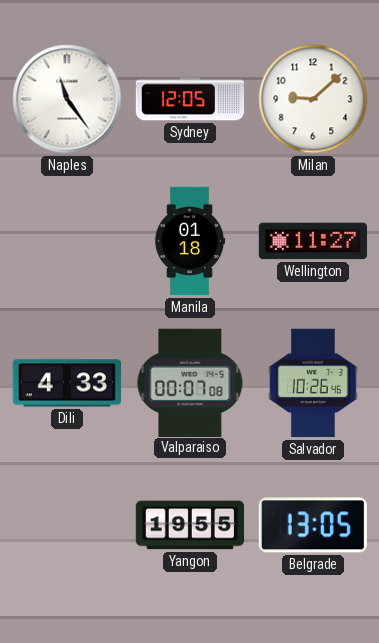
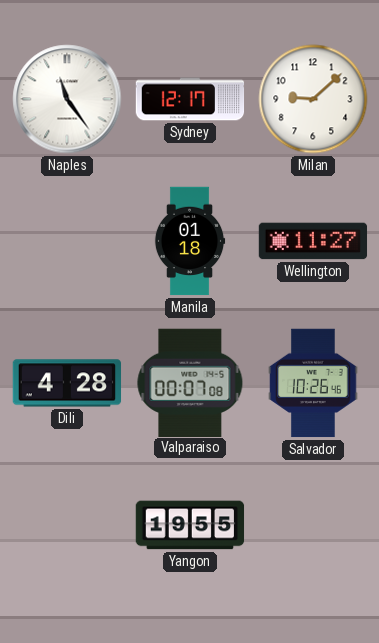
Sydney: 12:05 -> 12:17 (190, 99)
Dili: 4:33 -> 4:28 (67, 383)
Belgrade: 13:05 -> none (313, 525)
